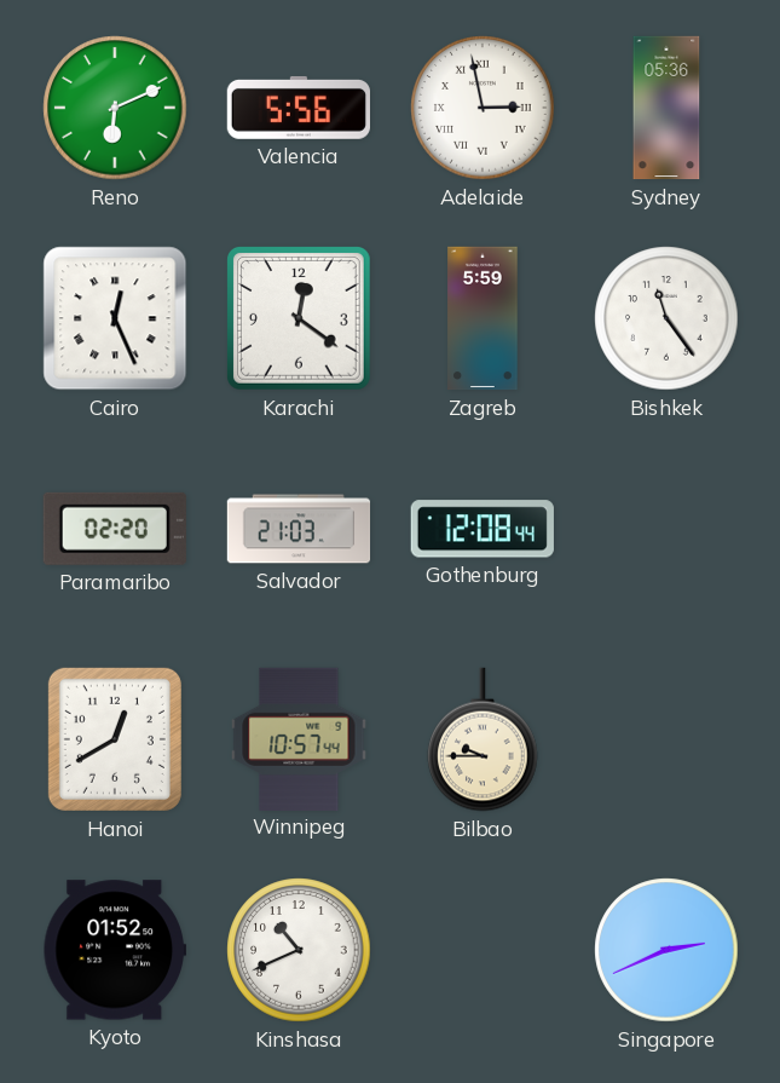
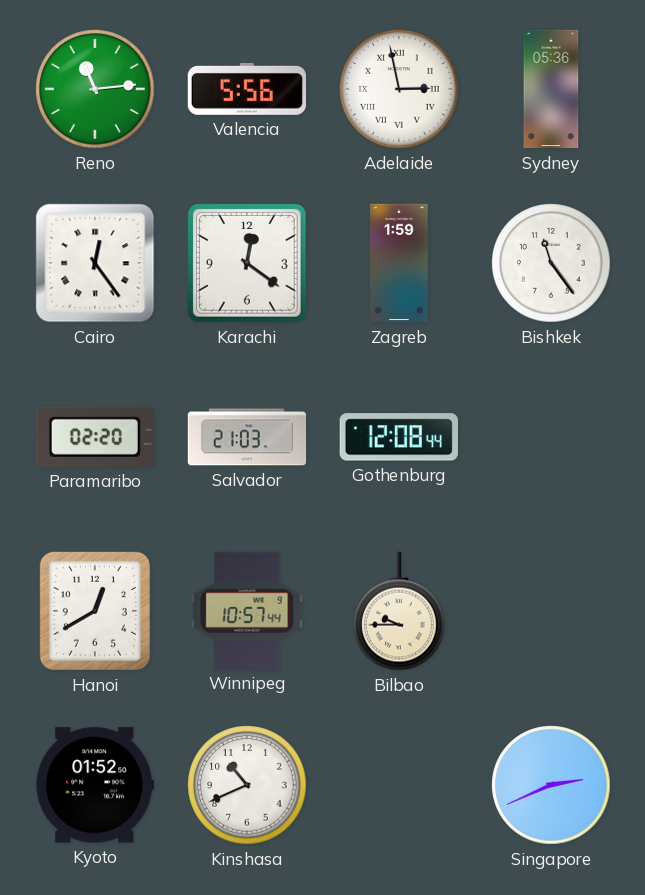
Reno: 6:11 -> 11:14 (95, 89)
Cairo: 12:26 -> 12:24 (95, 263)
Zagreb: 5:59 -> 1:59 (399, 263)
